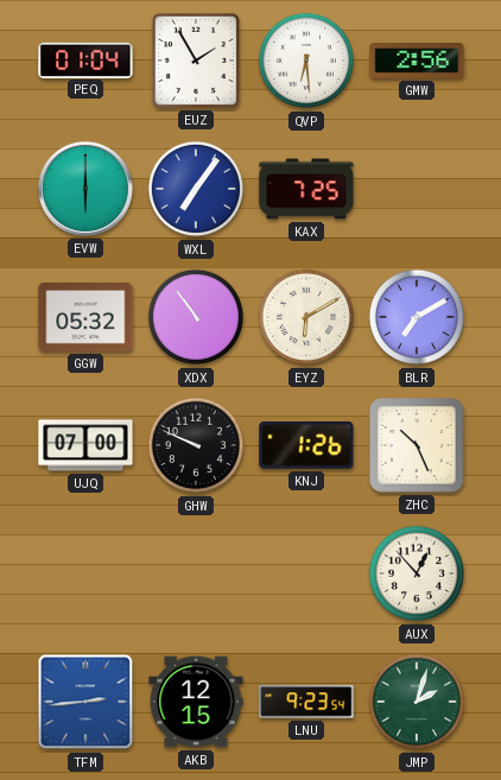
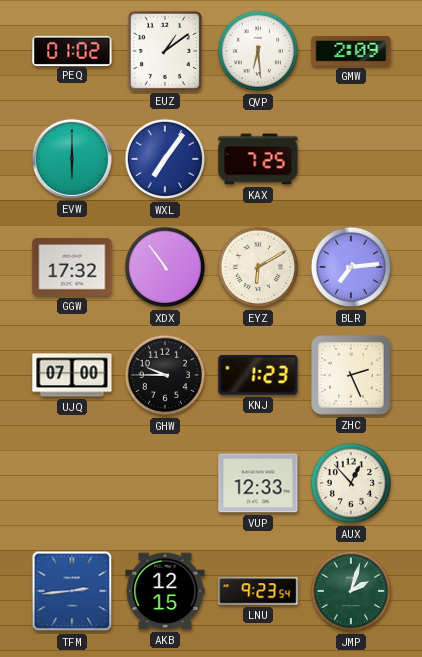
PEQ: 01:04 -> 01:02 (72, 50)
EUZ: 1:55 -> 1:09 (165, 51)
GMW: 2:56 -> 2:09 (351, 52)
GGW: 05:32 -> 17:32 (72, 267)
BLR: 7:10 -> 7:14 (351, 267)
GHW: 9:49 -> 9:45 (165, 375)
KNJ: 1:26 -> 1:23 (258, 375)
ZHC: 10:26 -> 2:26 (351, 375)
VUP: none -> 12:33 (258, 483)
